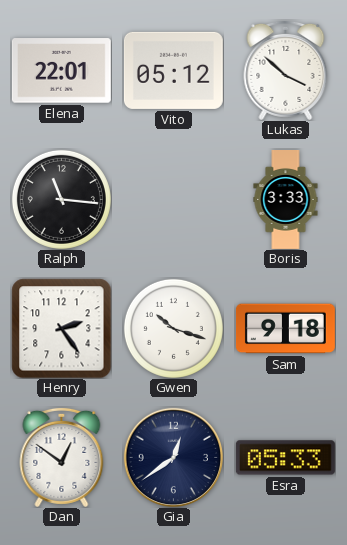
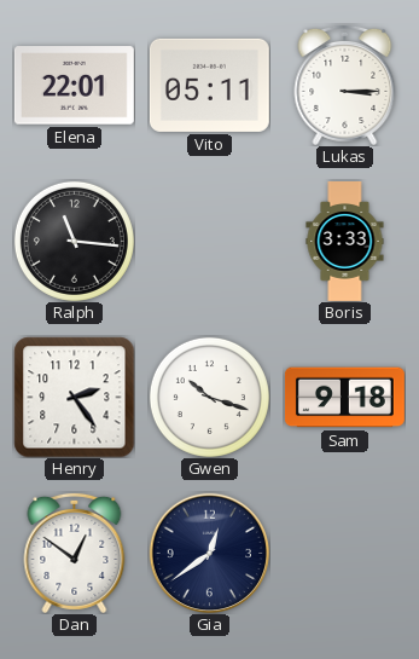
Vito: 05:12 -> 05:11 (209, 85)
Lukas: 3:52 -> 3:15 (345, 85)
Esra: 05:33 -> none (285, 458)
